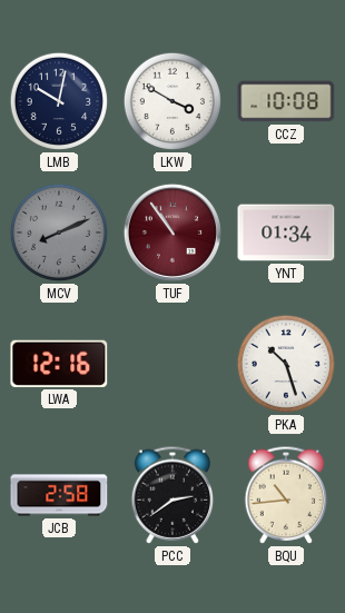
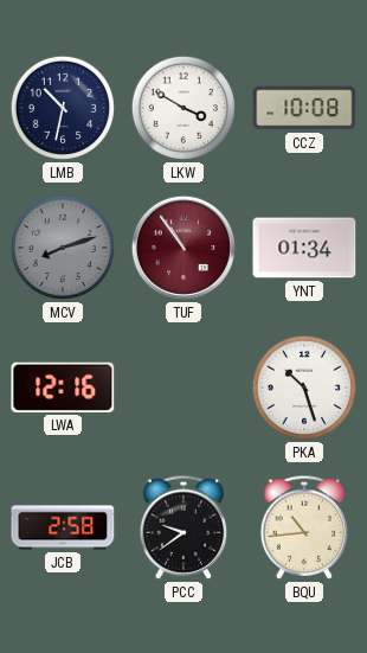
LMB: 10:02 -> 10:32 (63, 108)
MCV: 8:11 -> 8:12 (63, 248)
PCC: 2:39 -> 9:39 (183, 527)
